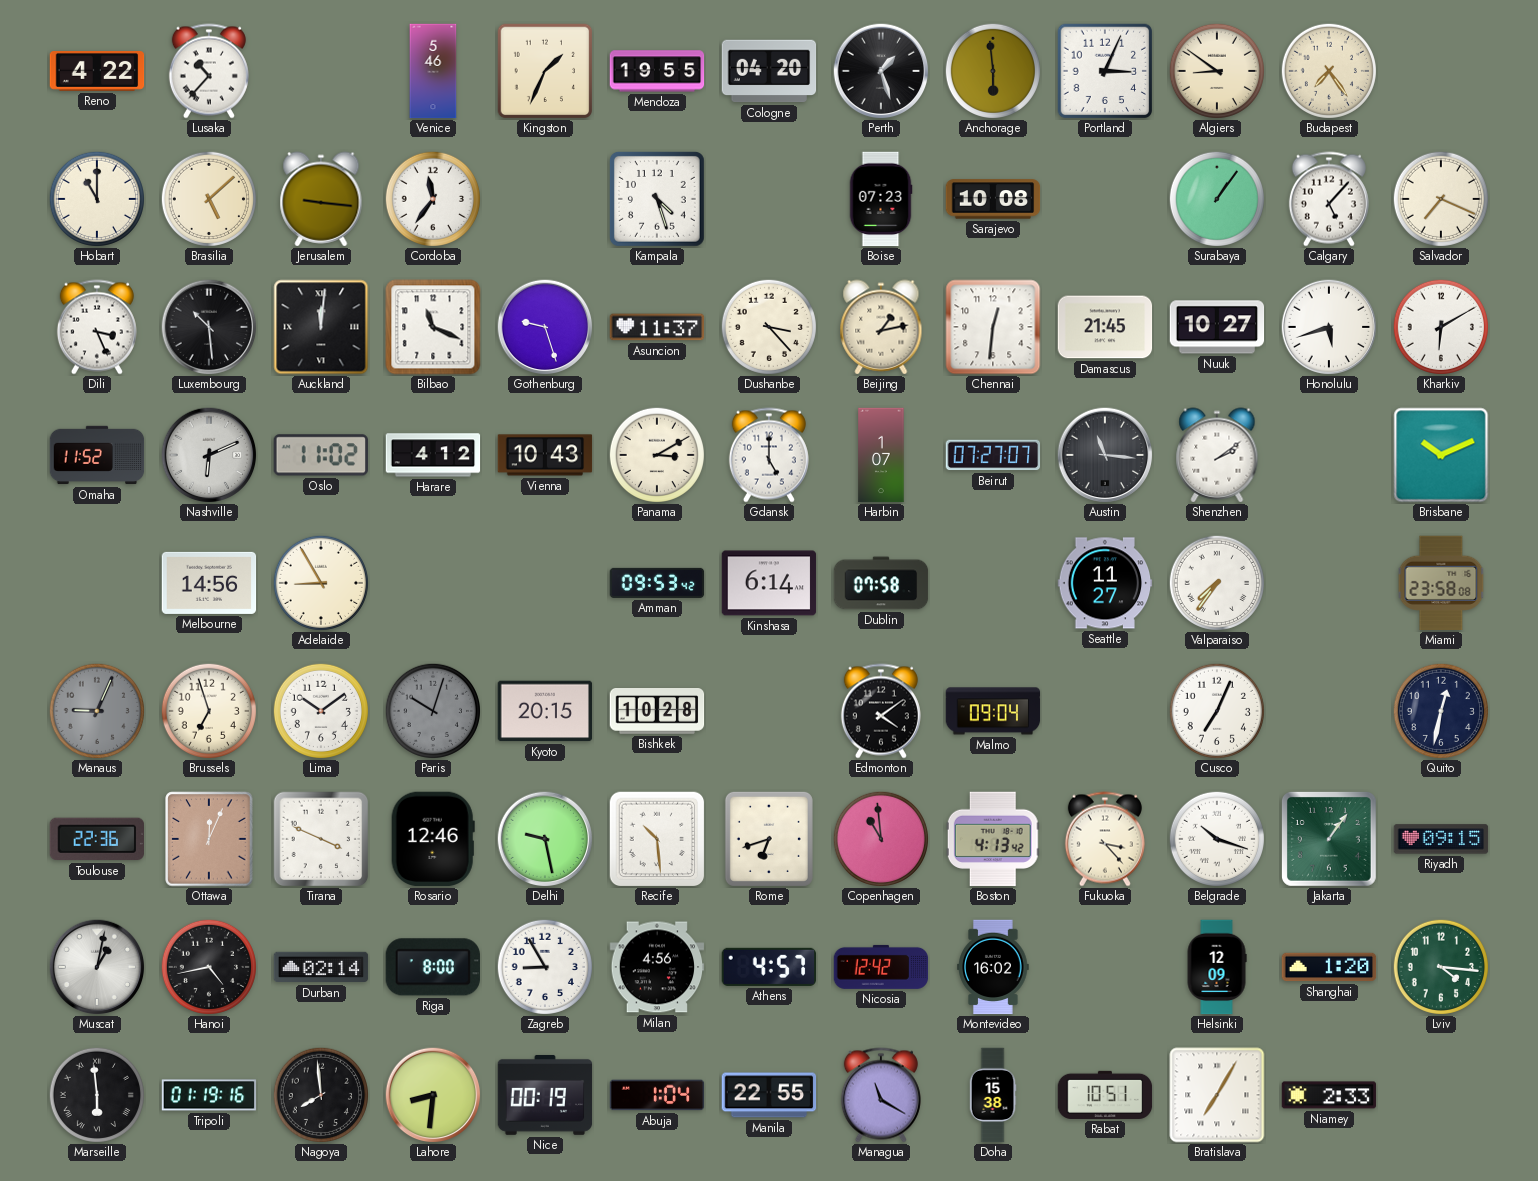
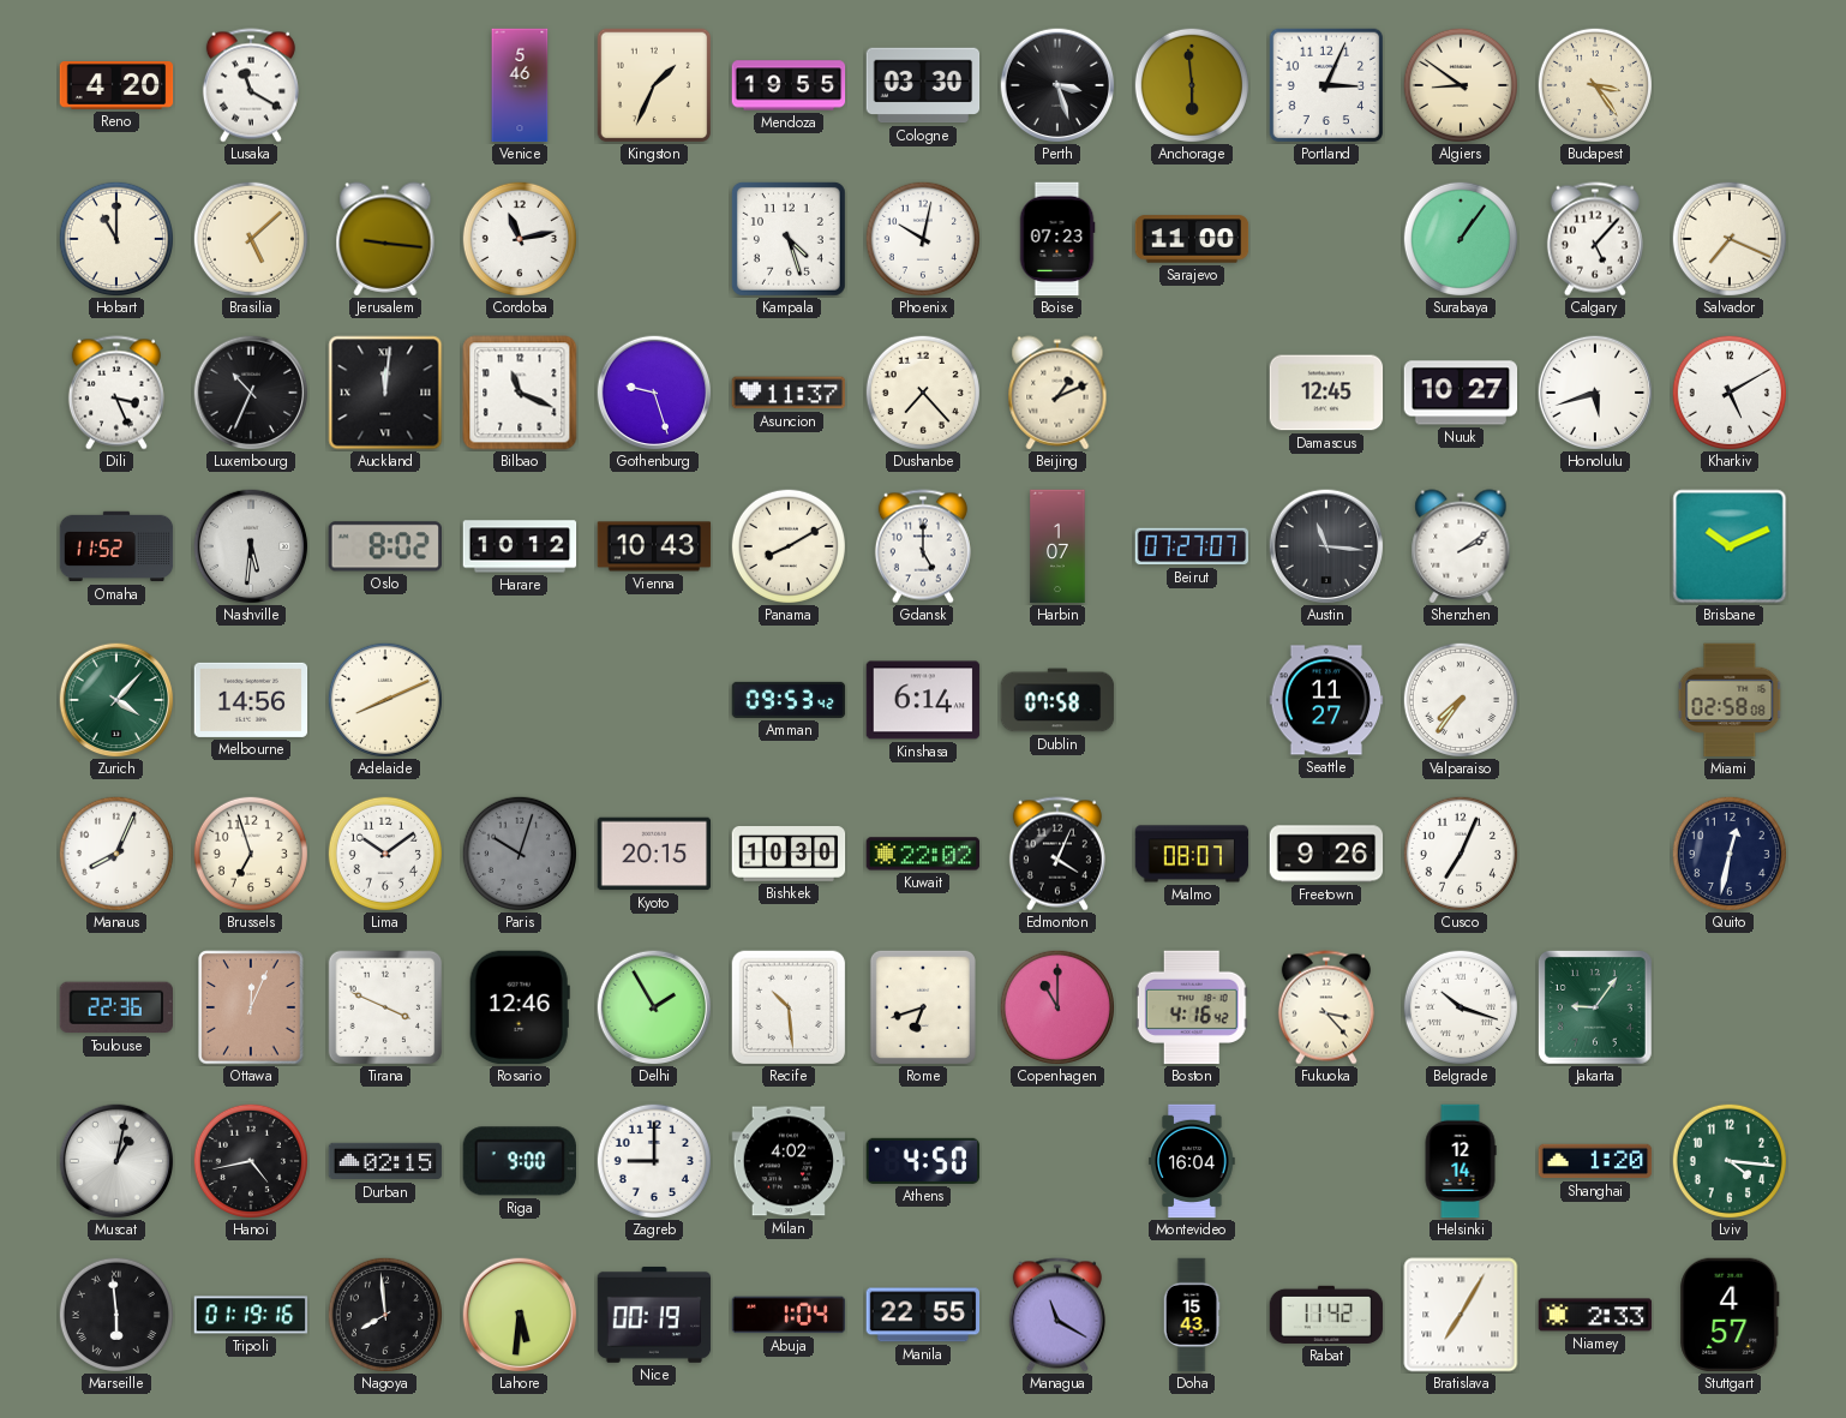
Reno: 4:22 -> 4:20 (116, 86)
Lusaka: 10:37 -> 11:20 (251, 85)
Cologne: 04:20 -> 03:30 (923, 85)
Perth: 1:27 -> 3:27 (1057, 85)
Budapest: 7:24 -> 3:24 (1594, 84)
Cordoba: 11:36 -> 11:13 (519, 238)
Phoenix: none -> 10:02 (922, 238)
Sarajevo: 10:08 -> 11:00 (1192, 239)
Luxembourg: 10:29 -> 10:34 (251, 393)
Dushanbe: 3:23 -> 7:23 (922, 391)
Beijing: 1:13 -> 1:11 (1057, 393)
Chennai: 12:31 -> none (993, 327)
Damascus: 21:45 -> 12:45 (1326, 393)
Kharkiv: 6:10 -> 5:10 (1728, 391)
Nashville: 6:11 -> 5:31 (251, 546)
Oslo: 11:02 -> 8:02 (384, 546)
Harare: 4:12 -> 10:12 (520, 546)
Panama: 3:10 -> 8:10 (787, 545)
Zurich: none -> 4:07 (116, 700)
Adelaide: 8:55 -> 8:11 (384, 699)
Miami: 23:58 -> 02:58 (1730, 700)
Manaus: 9:04 -> 8:04 (115, 852)
Manaus dial: grey -> white (115, 852)
Bishkek: 10:28 -> 10:30 (789, 855)
Kuwait: none -> 22:02 (923, 854)
Edmonton: 4:09 -> 4:04 (1057, 854)
Malmo: 09:04 -> 08:07 (1192, 854)
Freetown: none -> 9:26 (1326, 854)
Delhi: 9:28 -> 1:55 (654, 1007)
Copenhagen: 10:59 -> 11:00 (1056, 1006)
Boston: 4:13 -> 4:16 (1192, 1007)
Jakarta: 1:06 -> 9:06 (1595, 1007)
Riyadh: 09:15 -> none (1441, 839)
Durban: 02:14 -> 02:15 (385, 1161)
Riga: 8:00 -> 9:00 (519, 1161)
Zagreb: 8:55 -> 9:00 (653, 1160)
Milan: 4:56 -> 4:02 (789, 1161)
Athens: 4:57 -> 4:50 (923, 1161)
Nicosia: 12:42 -> none (881, 967)
Montevideo: 16:02 -> 16:04 (1192, 1161)
Helsinki: 12:09 -> 12:14 (1461, 1161)
Lahore: 8:31 -> 5:31 (520, 1315)
Doha: 15:38 -> 15:43 (1192, 1315)
Rabat: 10:51 -> 11:42 (1326, 1315)
Stuttgart: none -> 4:57 (1730, 1315)
